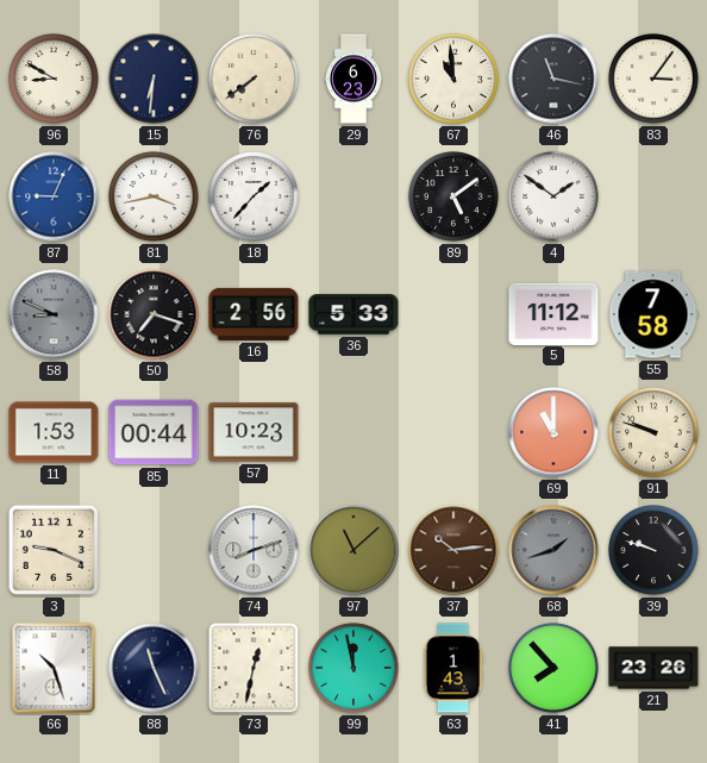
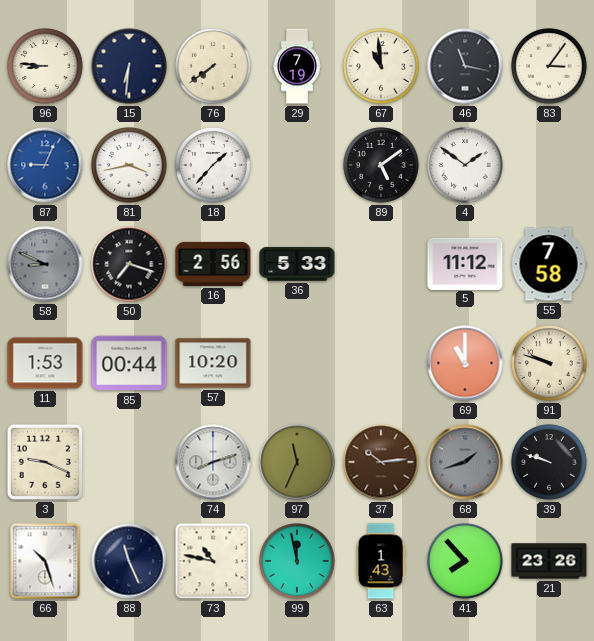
96: 8:50 -> 8:46 (45, 66)
29: 6:23 -> 7:19 (297, 66)
57: 10:23 -> 10:20 (213, 363)
97: 11:08 -> 11:34 (297, 462)
73: 12:32 -> 10:47 (213, 561)
